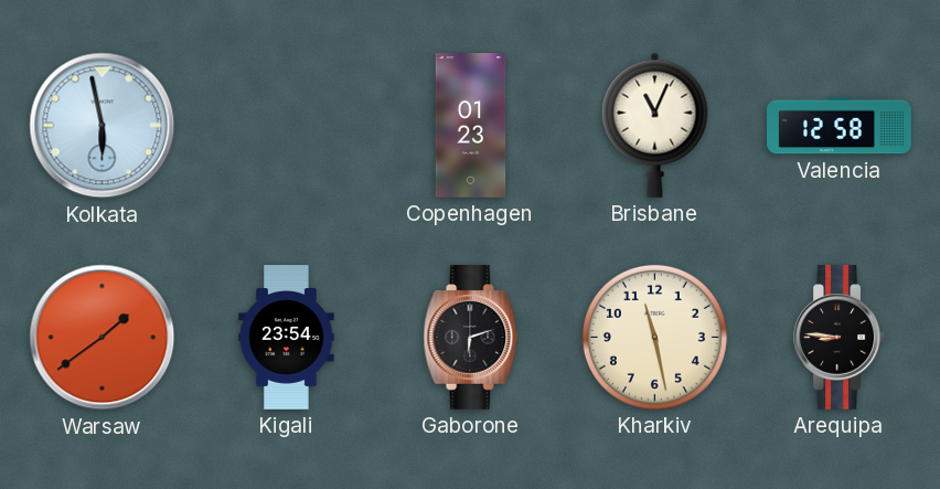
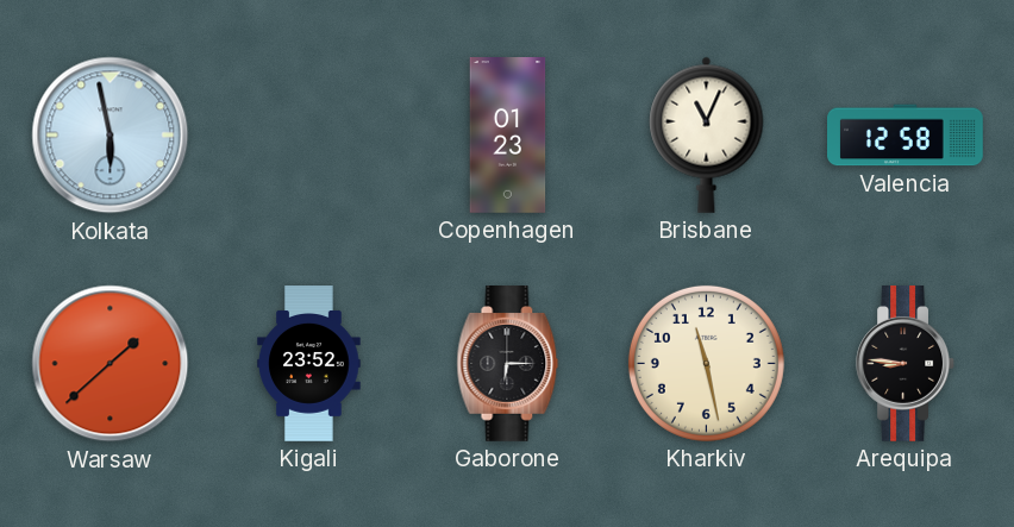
Warsaw: 1:39 -> 1:38 (111, 364)
Kigali: 23:54 -> 23:52 (309, 364)
Gaborone: 6:12 -> 6:15 (508, 364)
